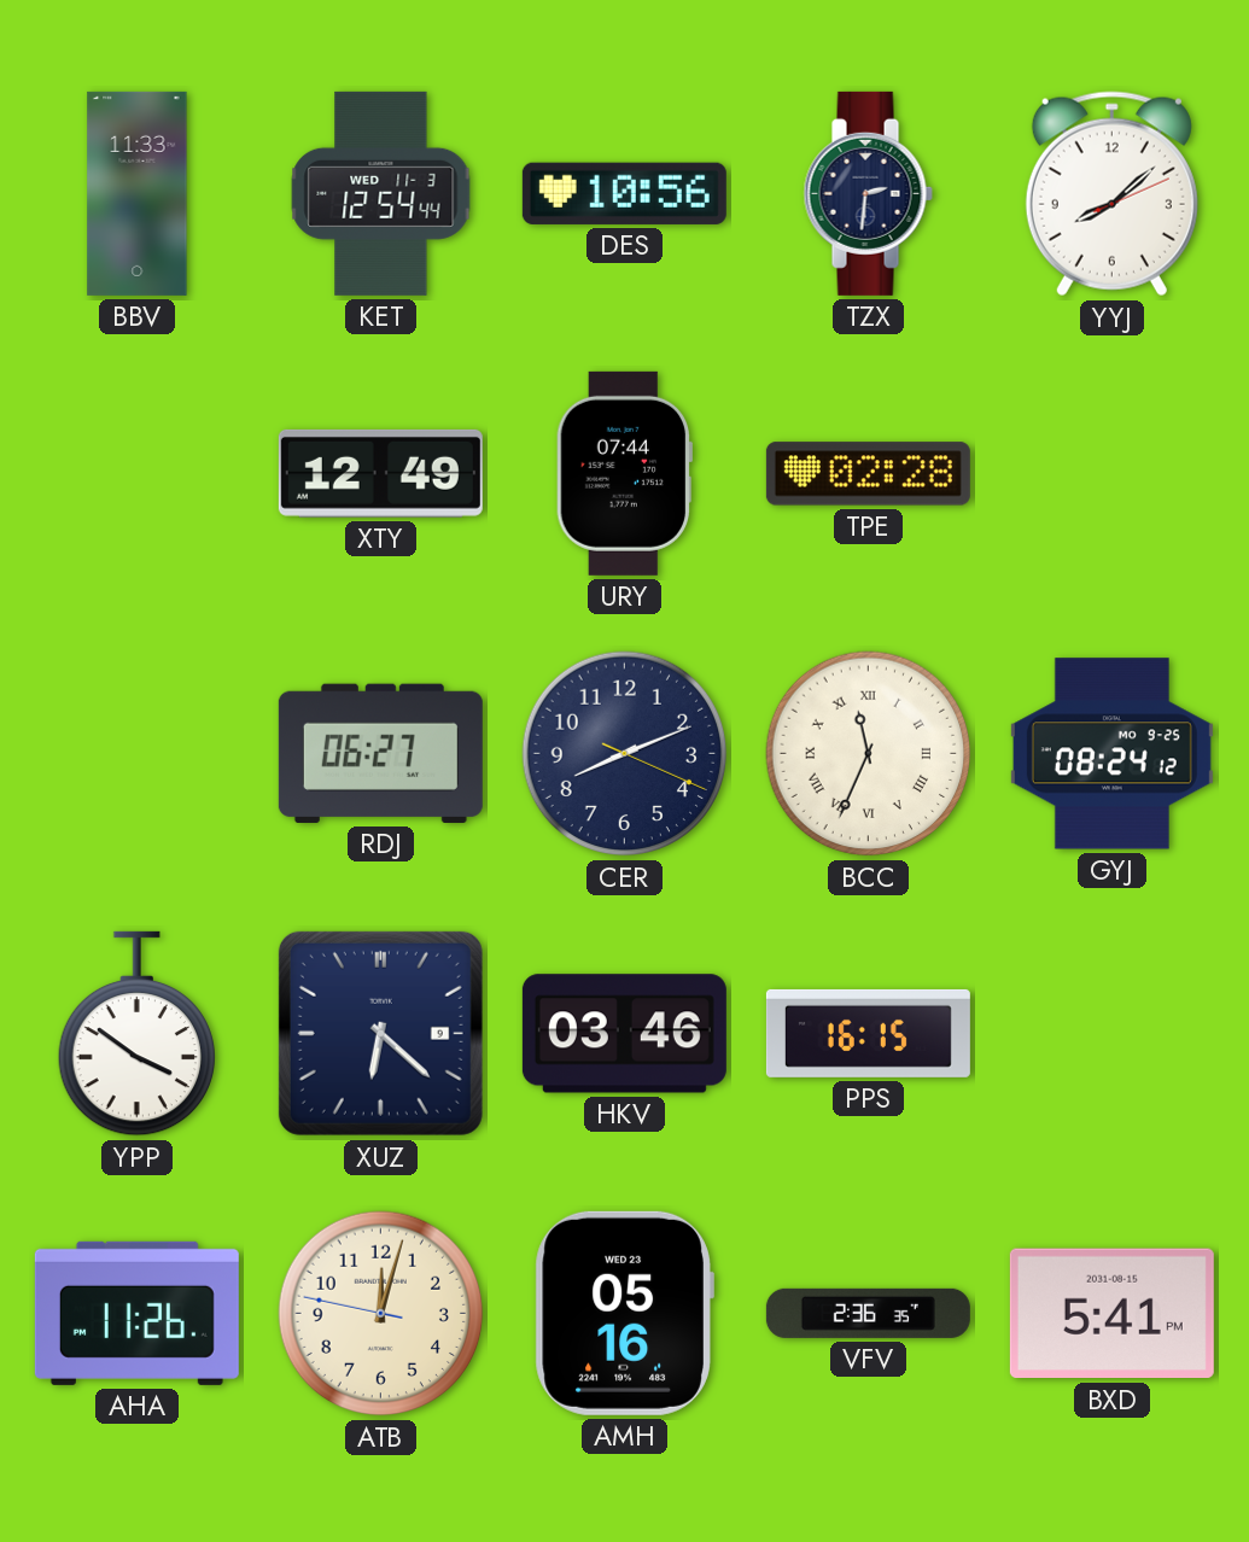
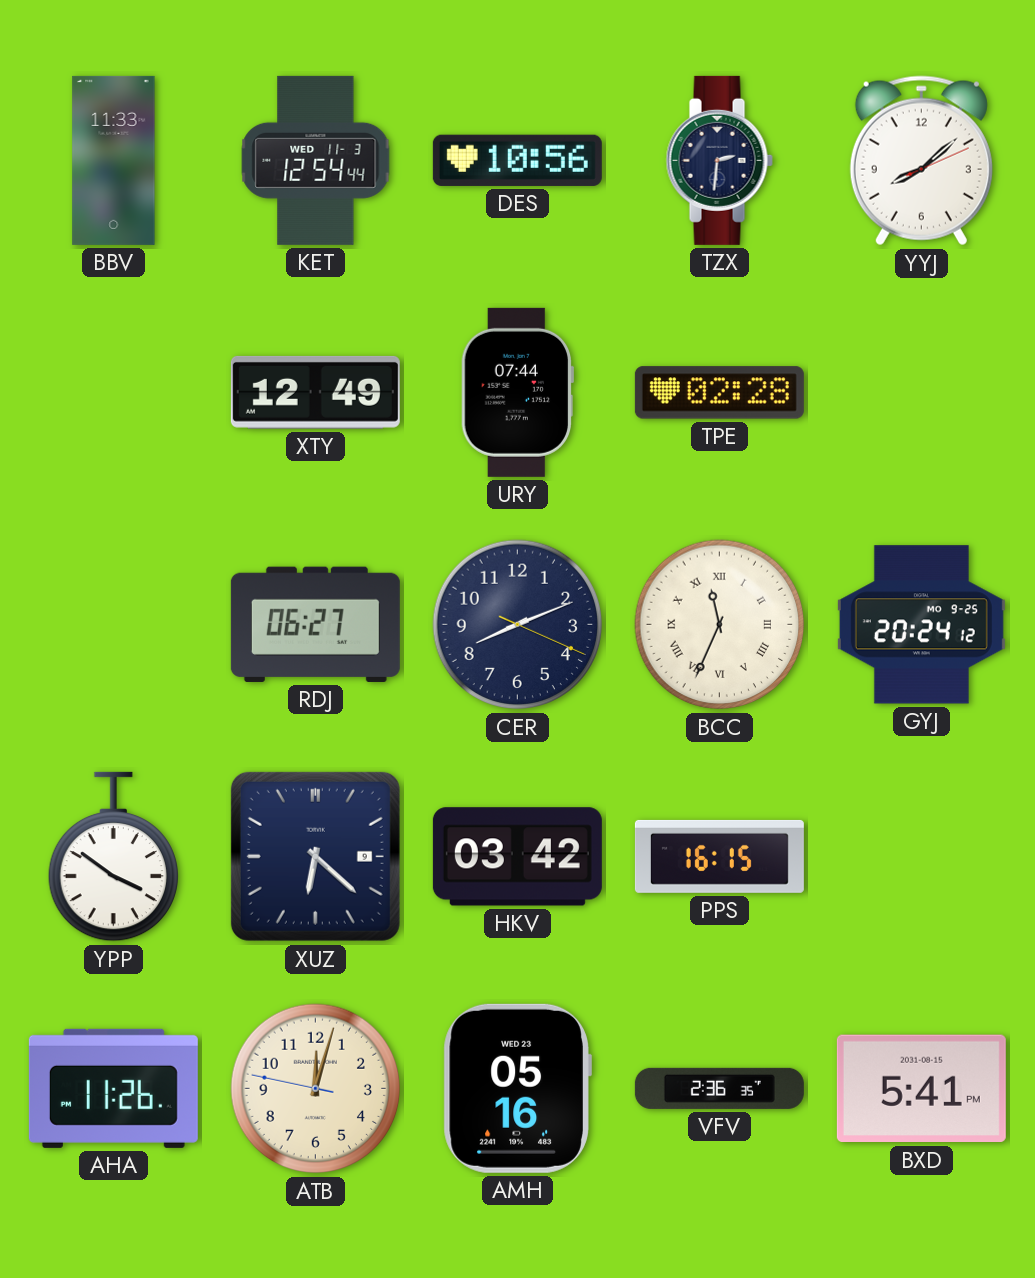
GYJ: 08:24 -> 20:24 (921, 625)
HKV: 03:46 -> 03:42 (517, 857)
